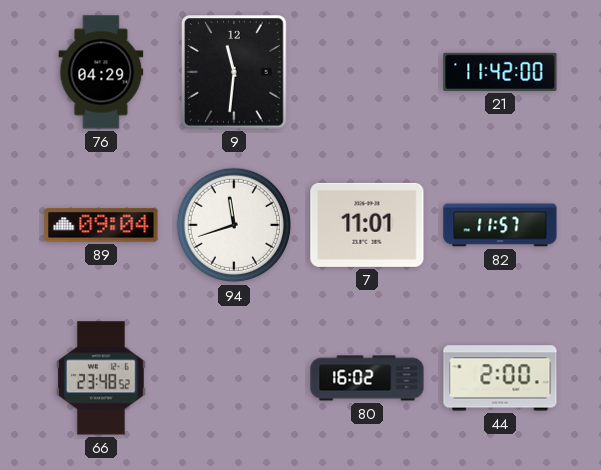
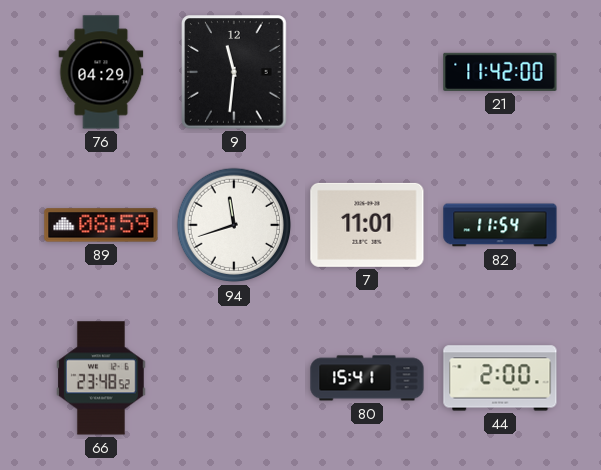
89: 09:04 -> 08:59 (101, 225)
82: 11:57 -> 11:54 (500, 225)
80: 16:02 -> 15:41 (367, 378)
